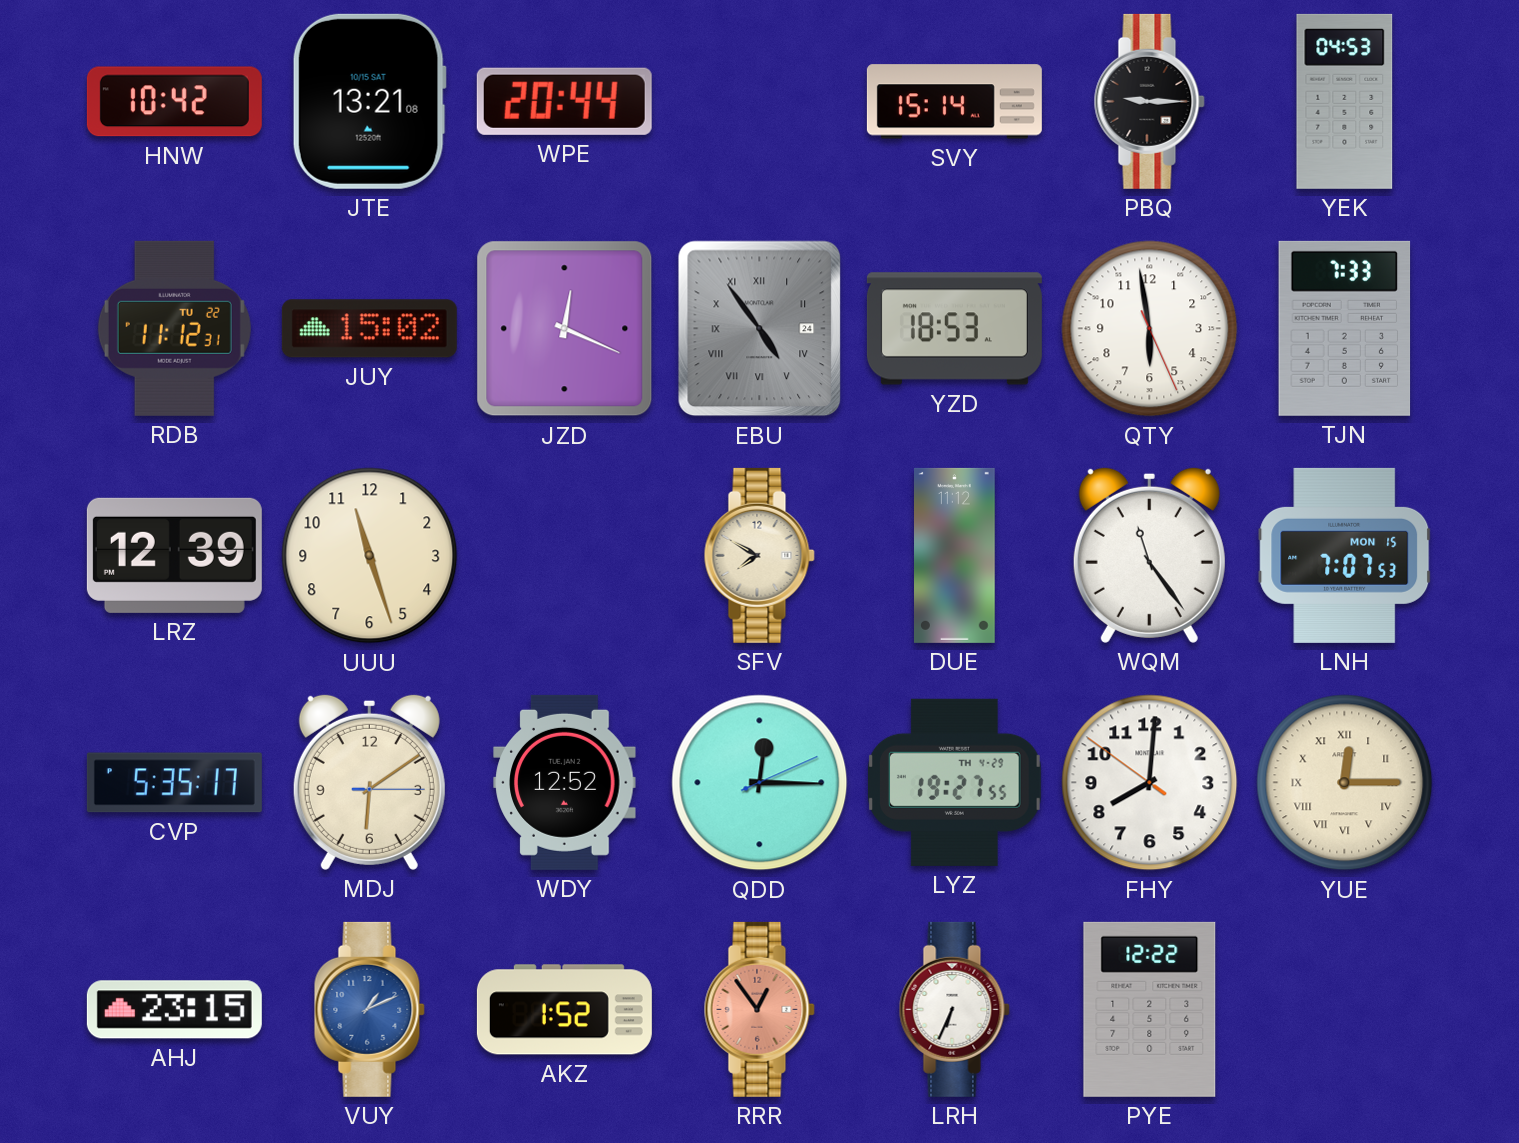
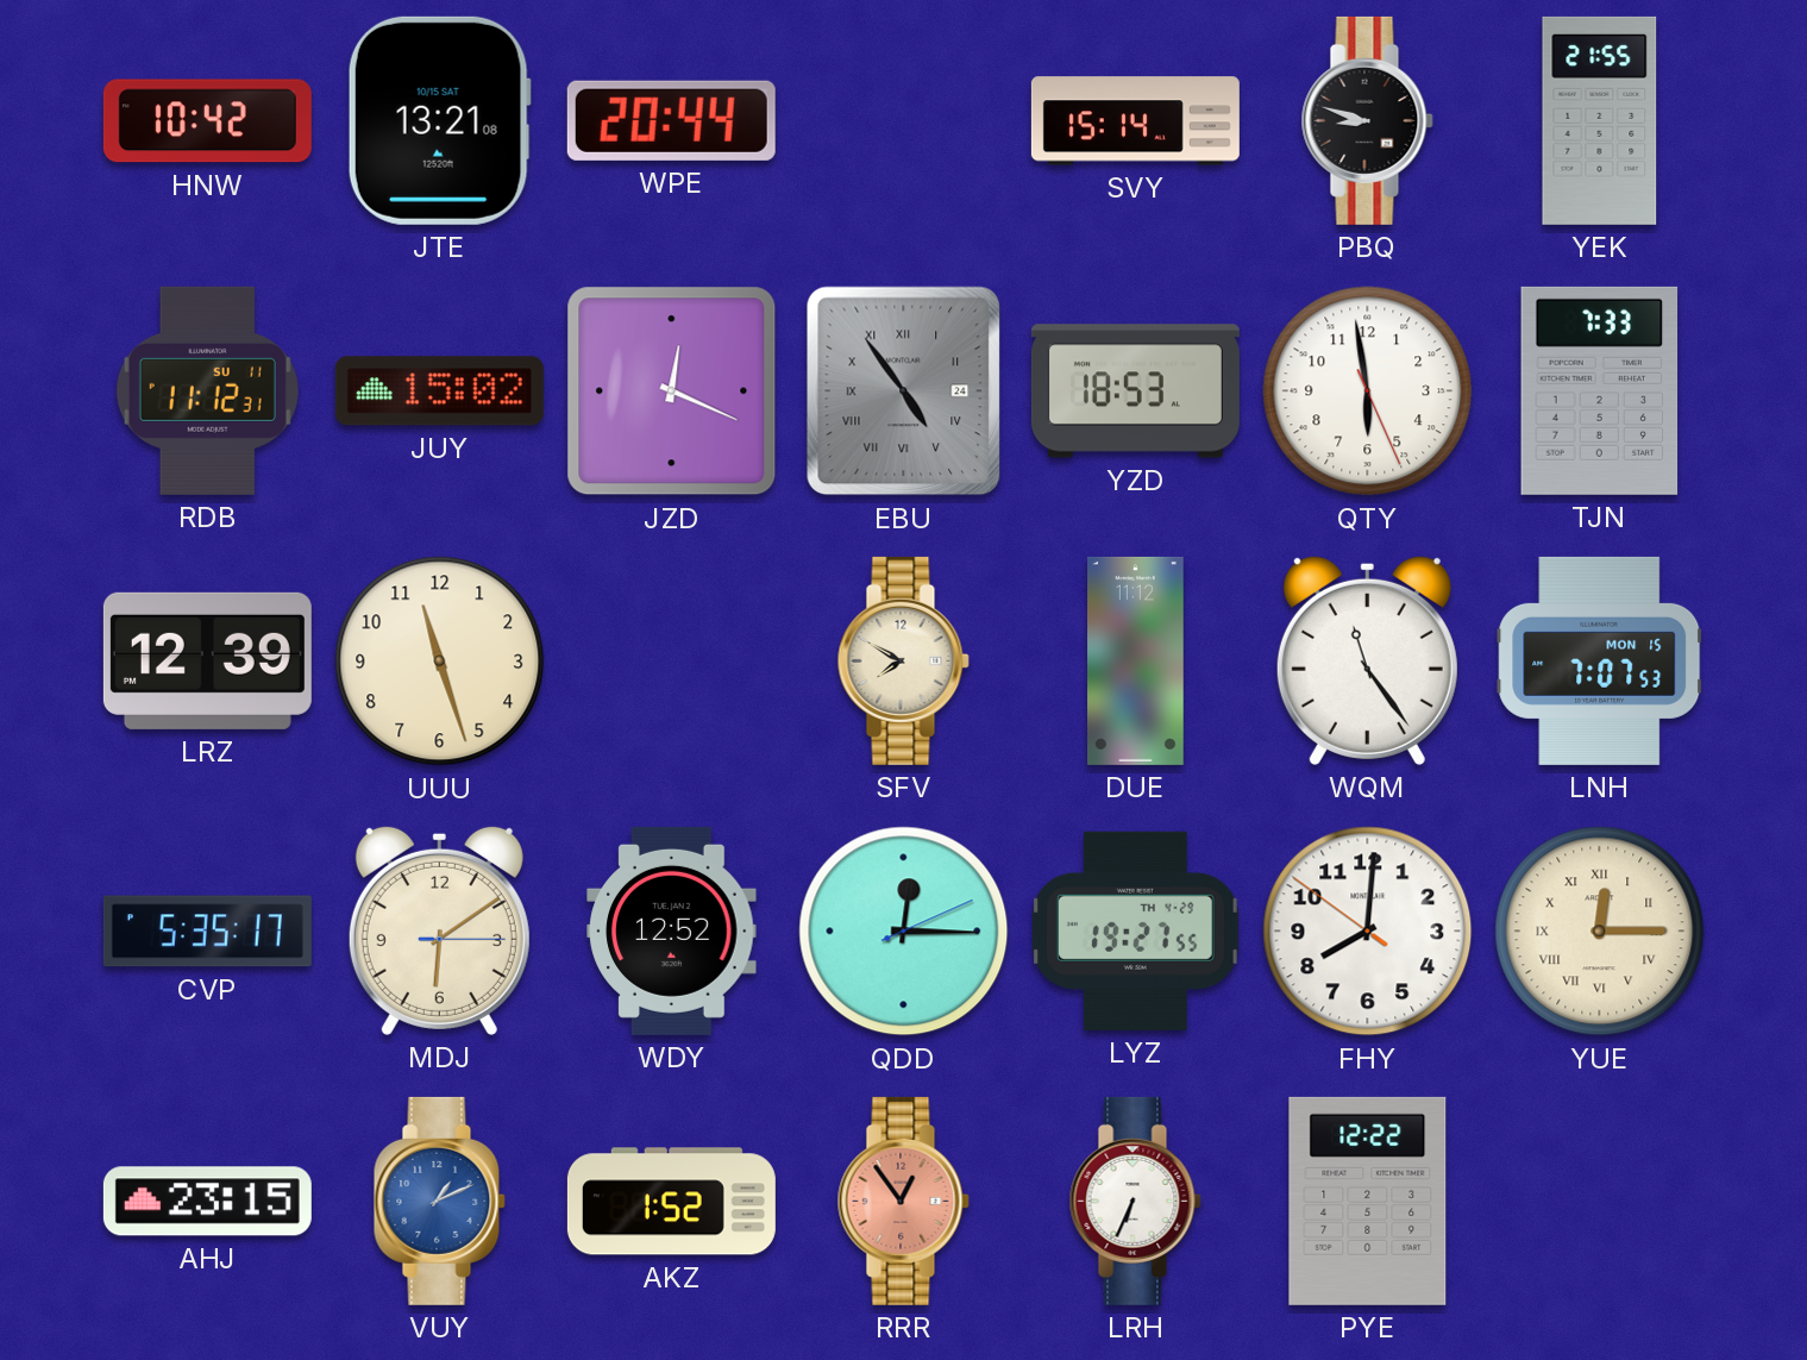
PBQ: 9:15 -> 8:48 (1367, 120)
YEK: 04:53 -> 21:55 (1600, 120)
RDB date: TU 22 -> SU 11 (207, 390)
